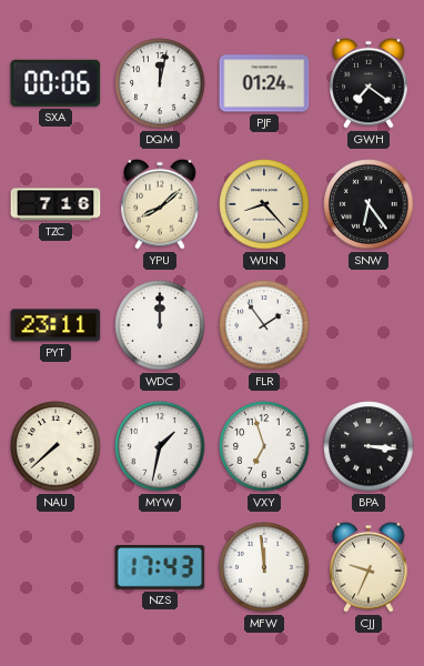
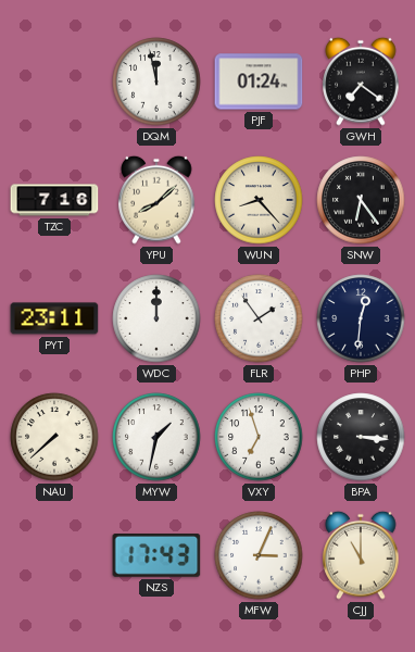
SXA: 00:06 -> none (55, 83)
DQM: 12:02 -> 11:58 (156, 81)
PHP: none -> 12:31 (361, 318)
MFW: 11:59 -> 3:04 (259, 555)
CJJ: 9:34 -> 11:00 (361, 555)
